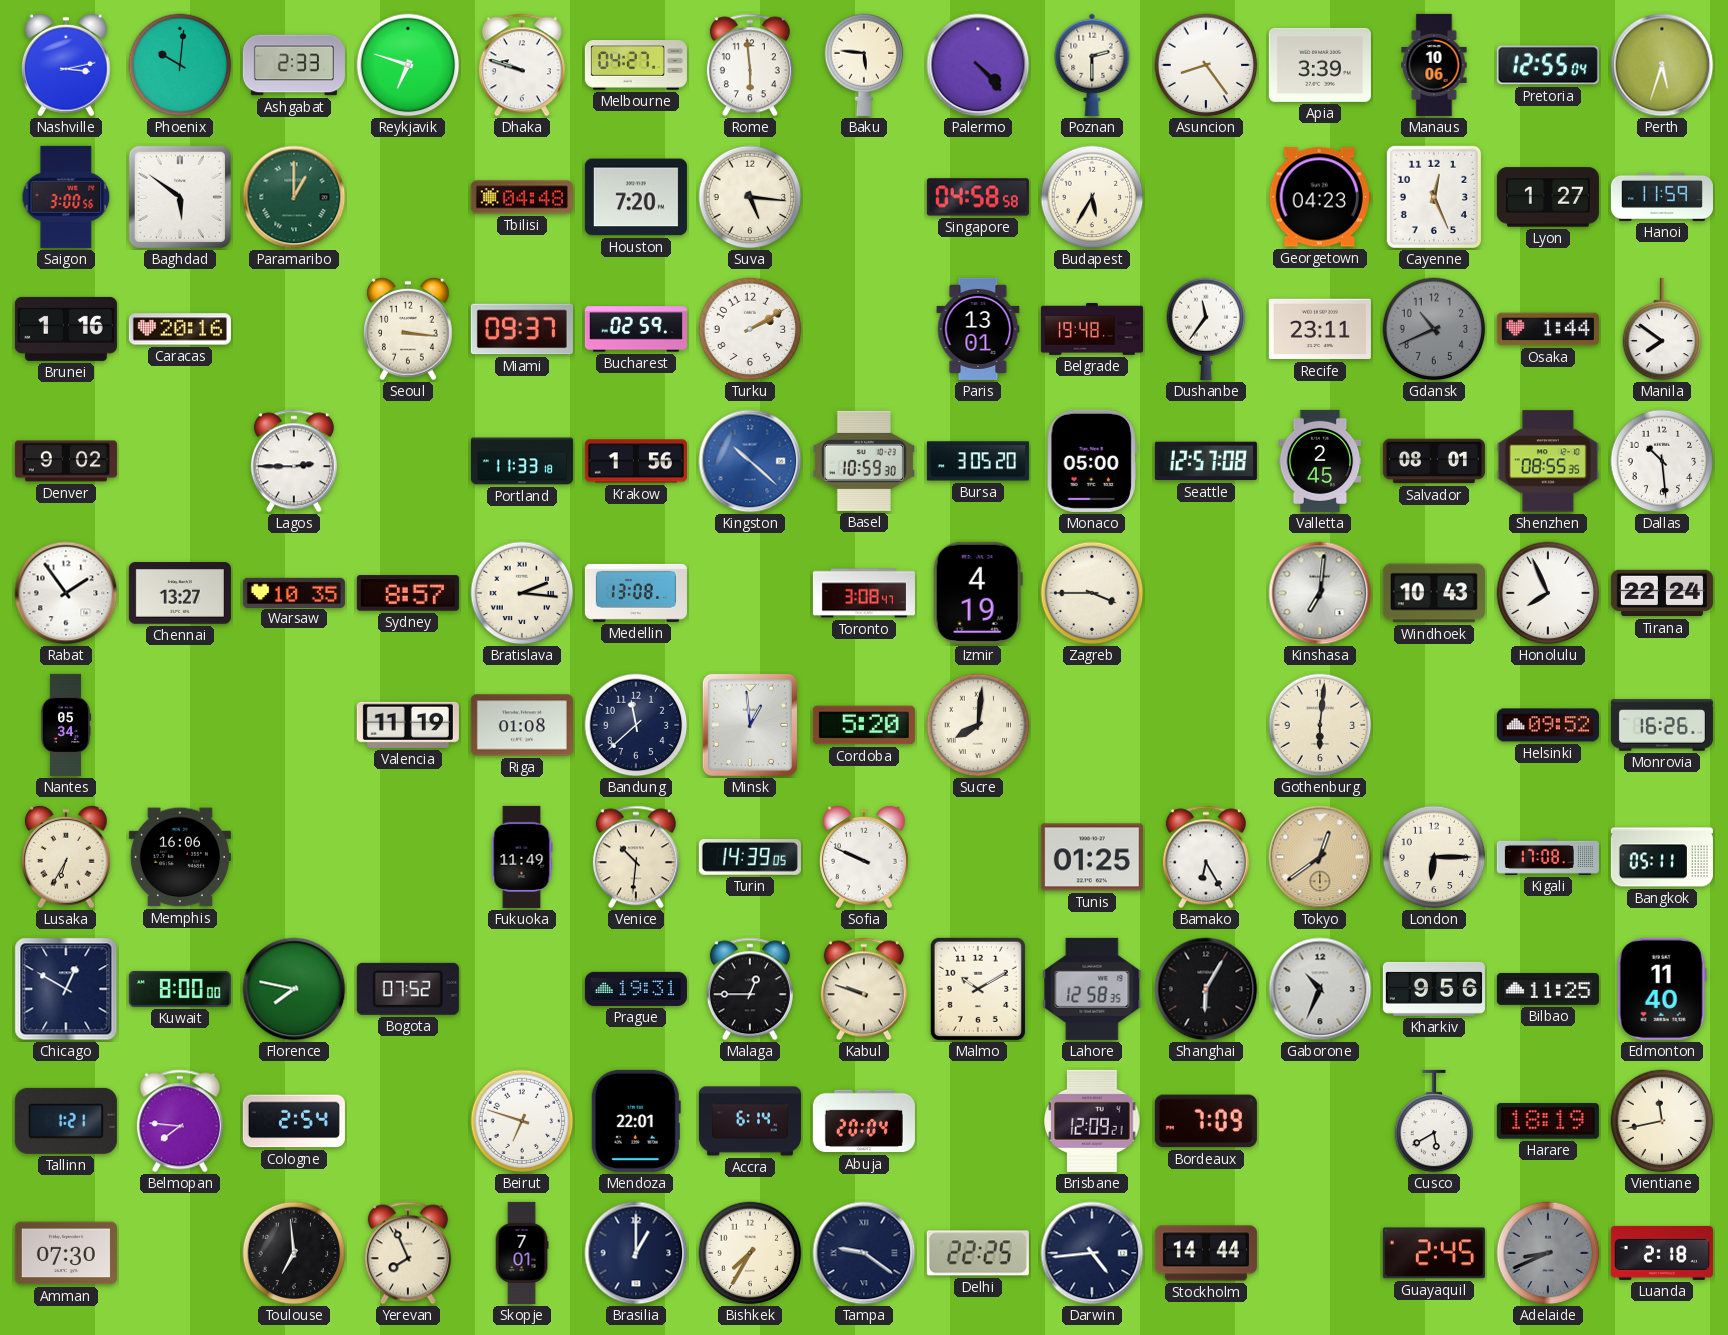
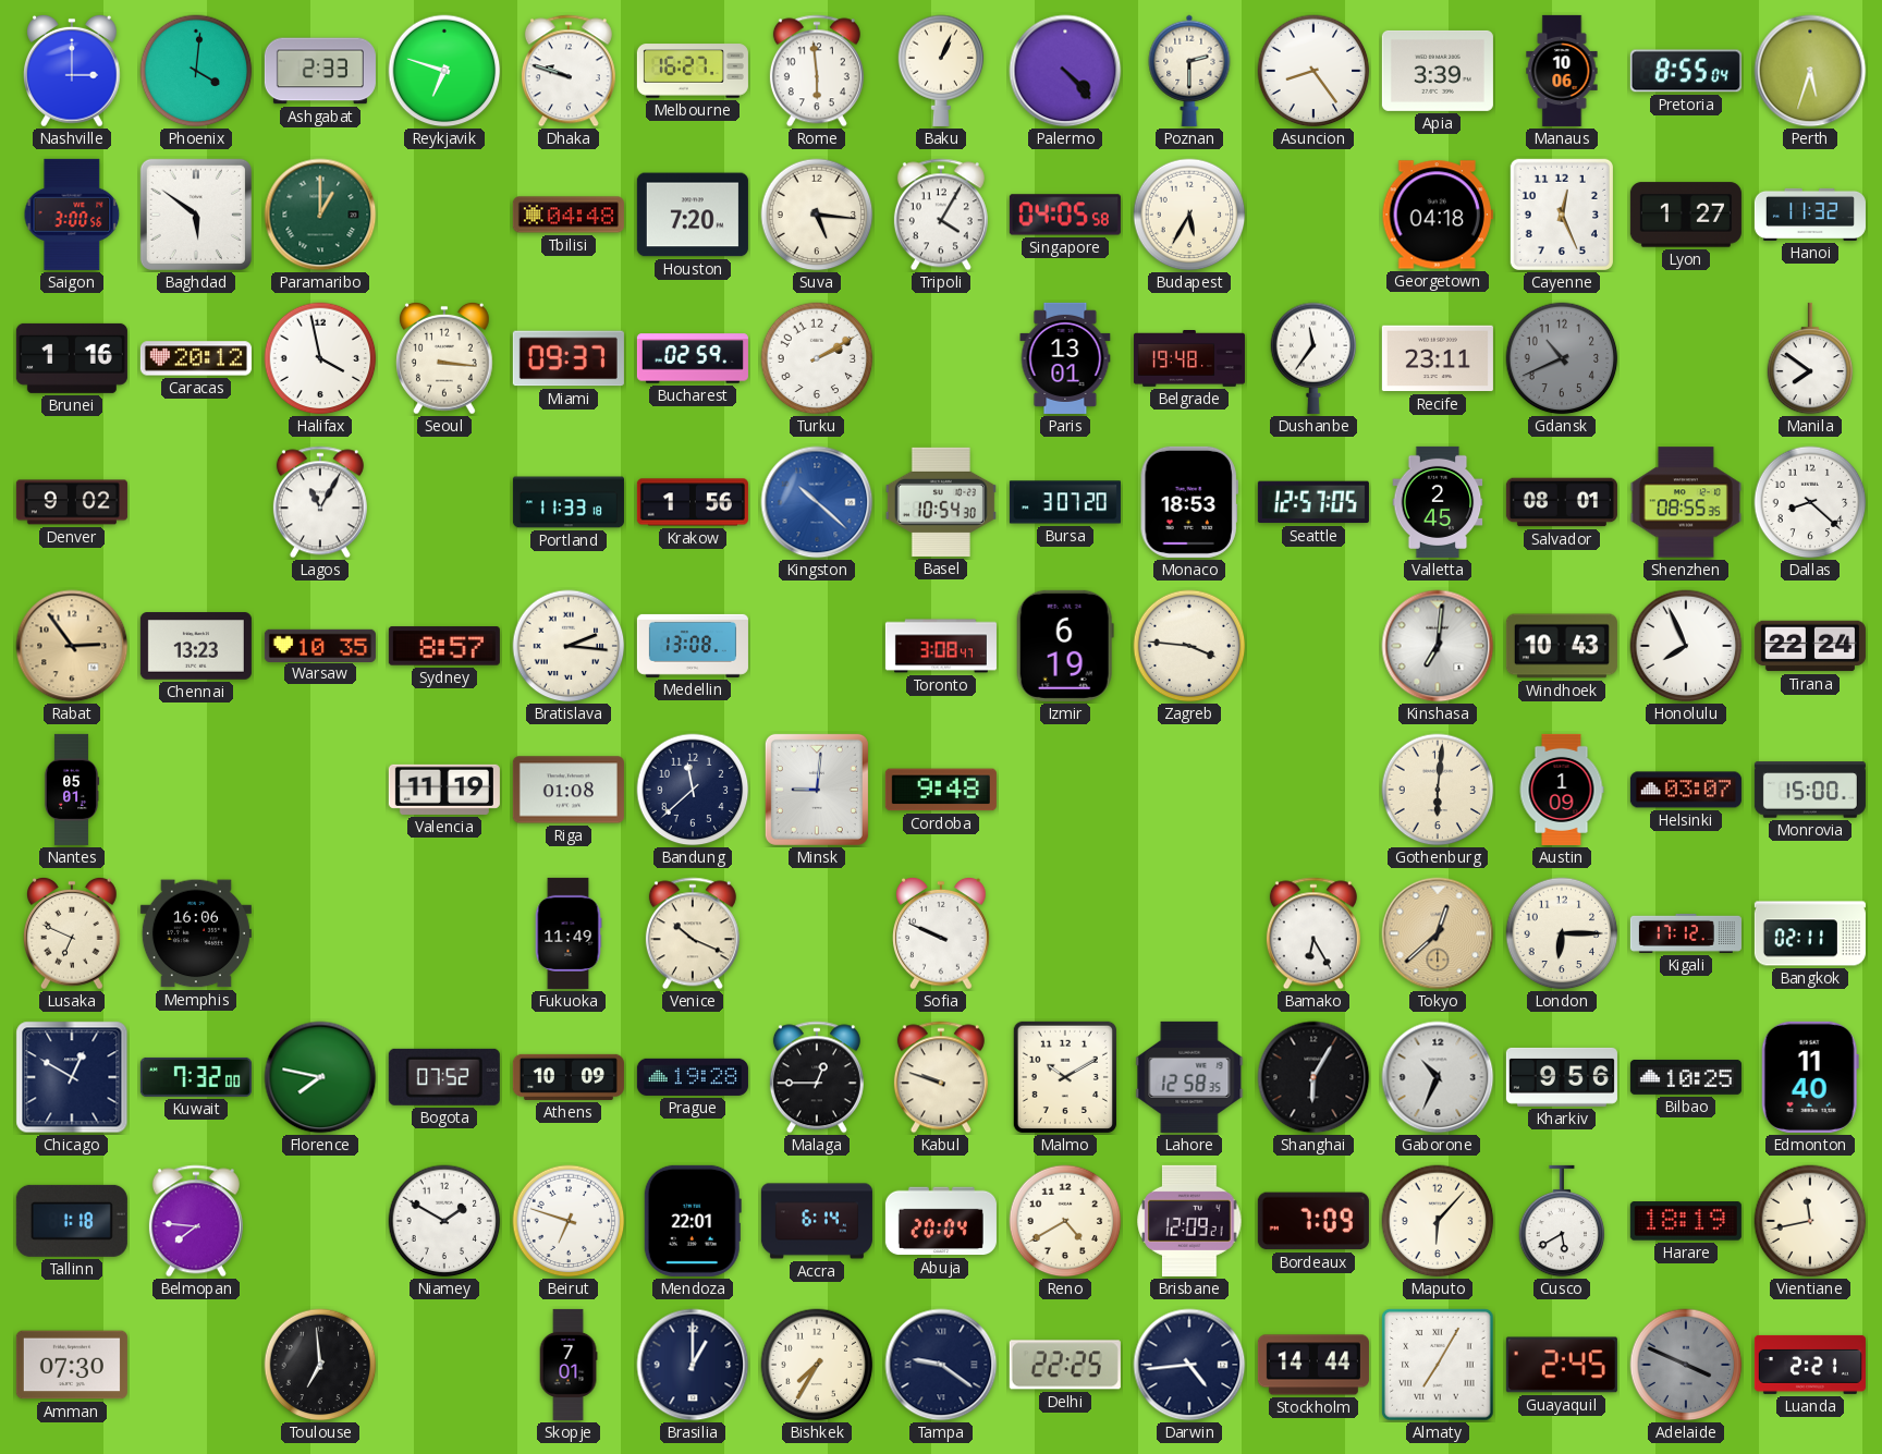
Nashville: 3:13 -> 3:00 (73, 71)
Phoenix: 10:01 -> 4:01 (196, 71)
Melbourne: 04:27 -> 16:27 (693, 71)
Baku: 5:46 -> 1:04 (941, 71)
Pretoria: 12:55 -> 8:55 (1686, 71)
Tripoli: none -> 4:05 (941, 215)
Singapore: 04:58 -> 04:05 (1065, 215)
Georgetown: 04:23 -> 04:18 (1438, 215)
Hanoi: 11:59 -> 11:32 (1810, 215)
Caracas: 20:16 -> 20:12 (196, 358)
Halifax: none -> 3:58 (320, 358)
Osaka: 1:44 -> none (1548, 329)
Lagos: 2:45 -> 11:05 (320, 502)
Basel: 10:59 -> 10:54 (941, 502)
Bursa: 3:05 -> 3:07 (1065, 502)
Monaco: 05:00 -> 18:53 (1189, 502)
Seattle: 12:57:08 -> 12:57:05 (1313, 502)
Dallas: 10:29 -> 8:22 (1810, 502)
Rabat: 1:54 -> 2:54 (72, 646)
Rabat dial: white -> champagne (72, 646)
Chennai: 13:27 -> 13:23 (196, 646)
Izmir: 4:19 -> 6:19 (1065, 646)
Zagreb: 3:45 -> 3:46 (1189, 646)
Nantes: 05:34 -> 05:01 (72, 790)
Minsk: 12:59 -> 9:01 (817, 790)
Cordoba: 5:20 -> 9:48 (941, 790)
Sucre: 8:01 -> none (978, 725)
Austin: none -> 1:09 (1562, 790)
Helsinki: 09:52 -> 03:07 (1686, 790)
Monrovia: 16:26 -> 15:00 (1810, 790)
Lusaka: 6:35 -> 6:49 (73, 933)
Venice: 10:31 -> 10:19 (693, 933)
Turin: 14:39 -> none (750, 858)
Tunis: 01:25 -> none (1092, 857)
Tokyo: 12:39 -> 12:38 (1438, 933)
Kigali: 17:08 -> 17:12 (1686, 933)
Bangkok: 05:11 -> 02:11 (1810, 933)
Kuwait: 8:00 -> 7:32 (196, 1077)
Athens: none -> 10:09 (569, 1077)
Prague: 19:31 -> 19:28 (693, 1077)
Bilbao: 11:25 -> 10:25 (1686, 1077)
Tallinn: 1:21 -> 1:18 (72, 1221)
Cologne: 2:54 -> none (294, 1121)
Niamey: none -> 1:50 (444, 1221)
Reno: none -> 4:40 (1065, 1221)
Maputo: none -> 6:07 (1438, 1221)
Yerevan: 7:56 -> none (408, 1253)
Almaty: none -> 7:05 (1438, 1365)
Adelaide: 8:41 -> 3:49 (1686, 1365)
Luanda: 2:18 -> 2:21 (1810, 1365)
